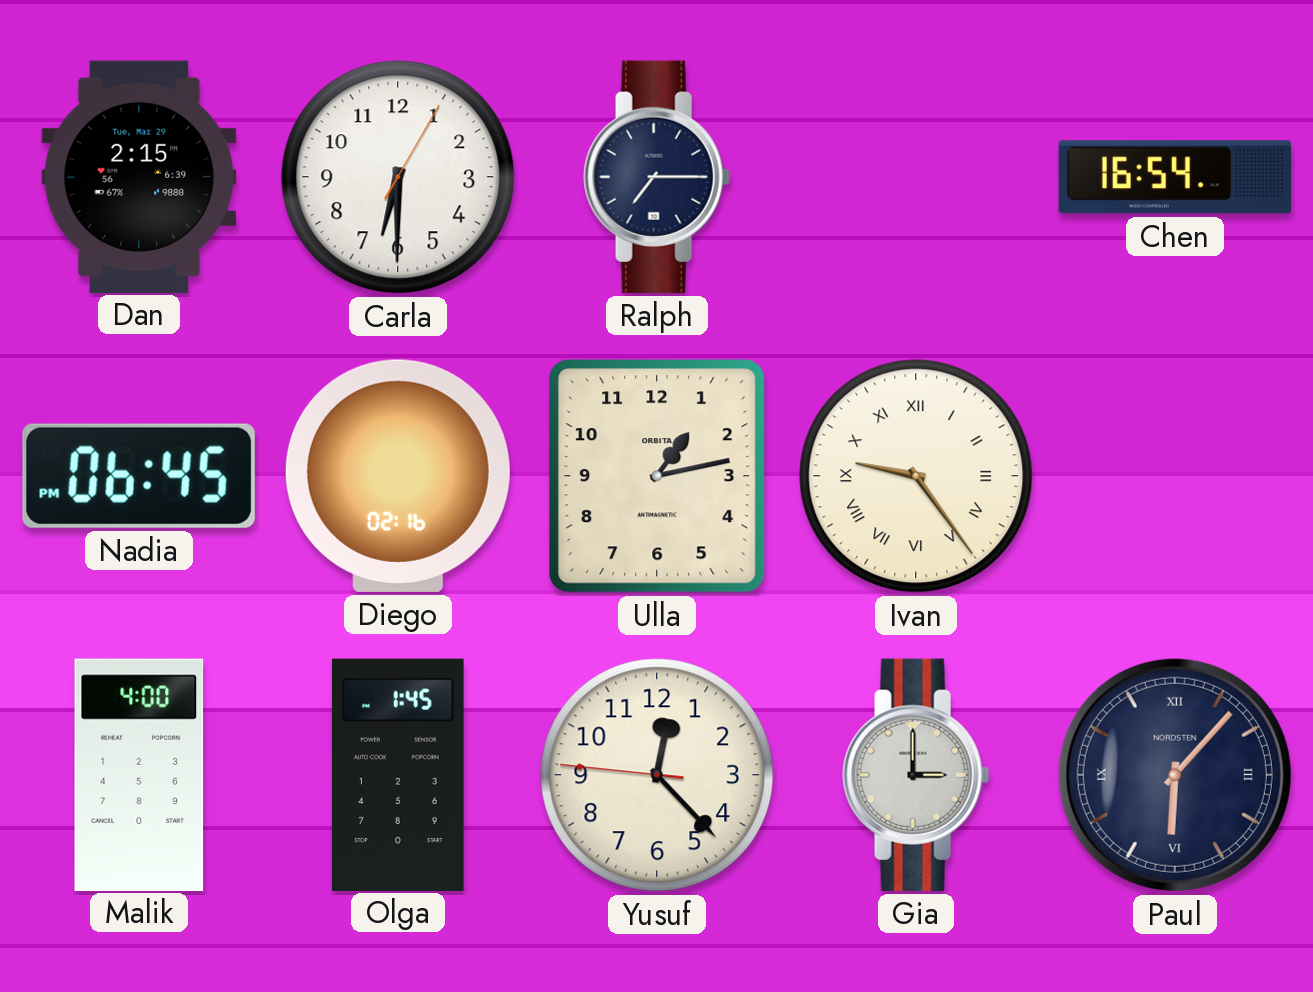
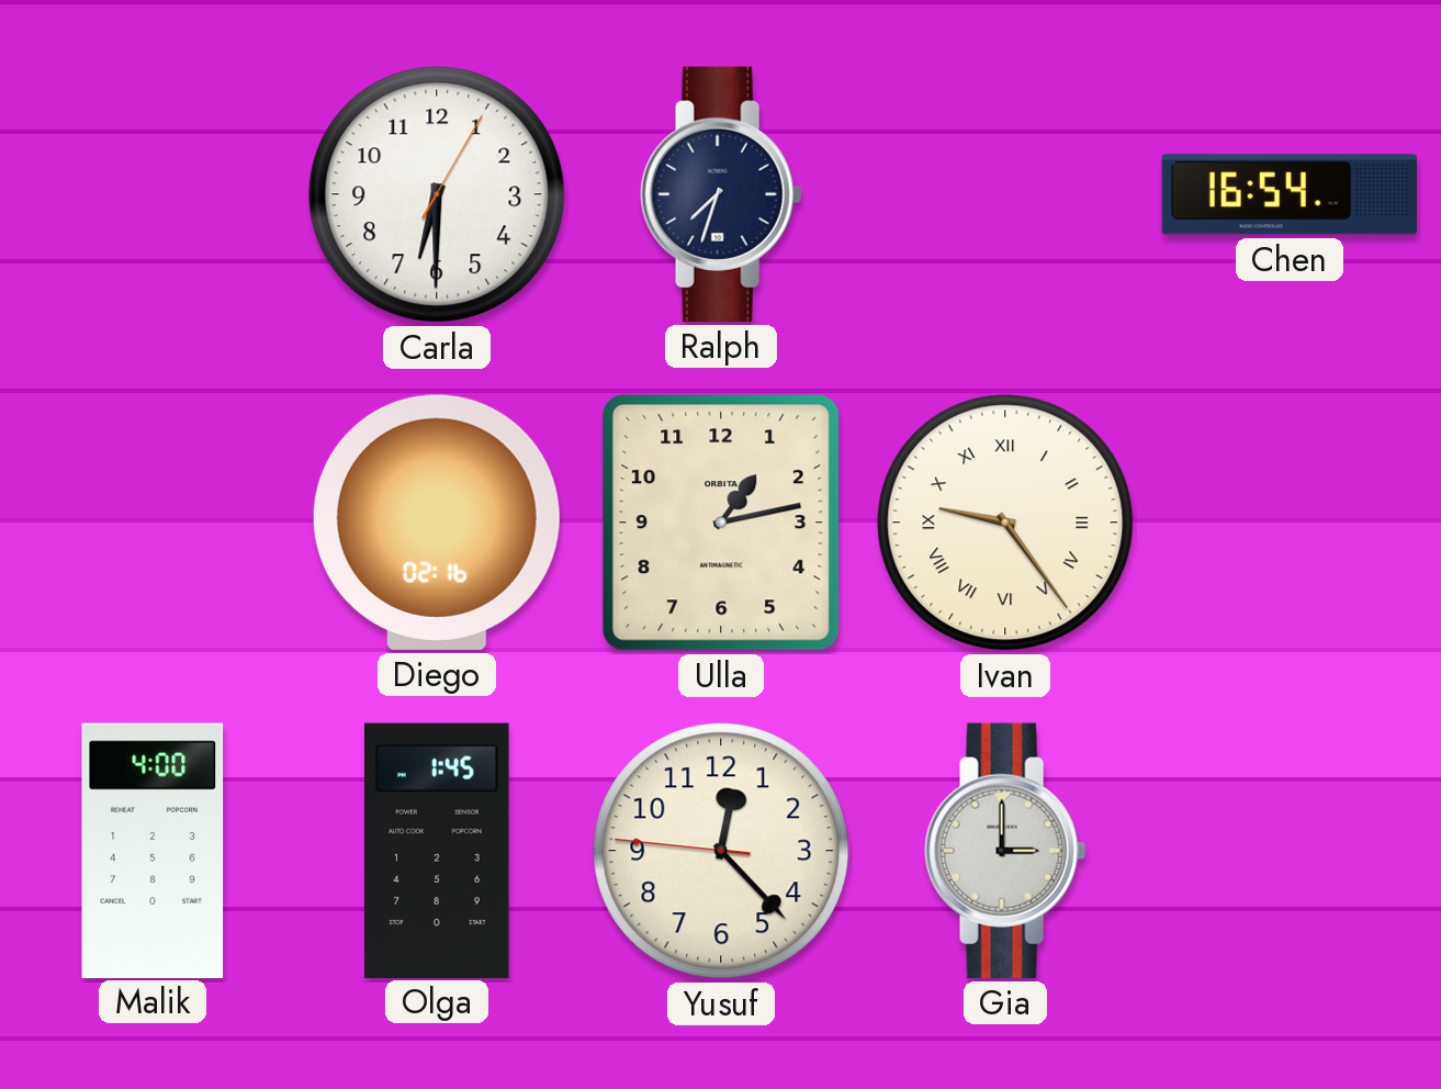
Dan: 2:15 -> none (139, 176)
Ralph: 7:15 -> 7:33 (721, 194)
Nadia: 06:45 -> none (139, 476)
Paul: 6:07 -> none (1175, 775)
